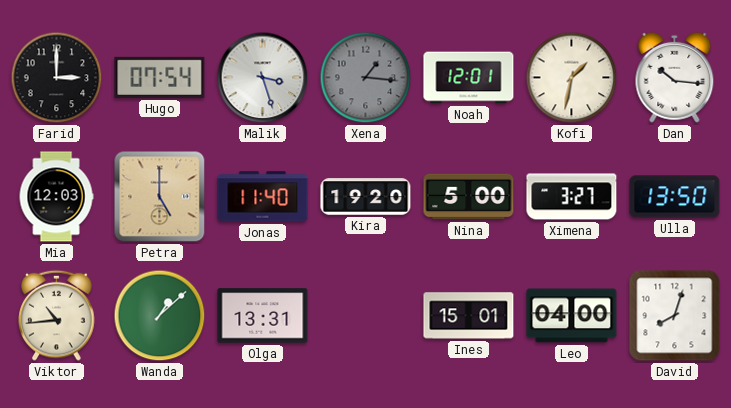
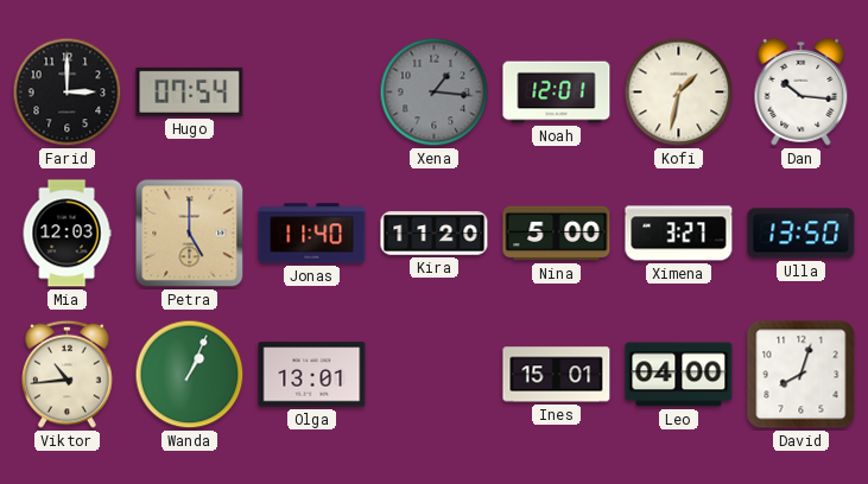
Malik: 3:27 -> none (263, 78)
Kira: 19:20 -> 11:20 (435, 234)
Wanda: 1:08 -> 1:04 (190, 375)
Olga: 13:31 -> 13:01 (312, 375)
